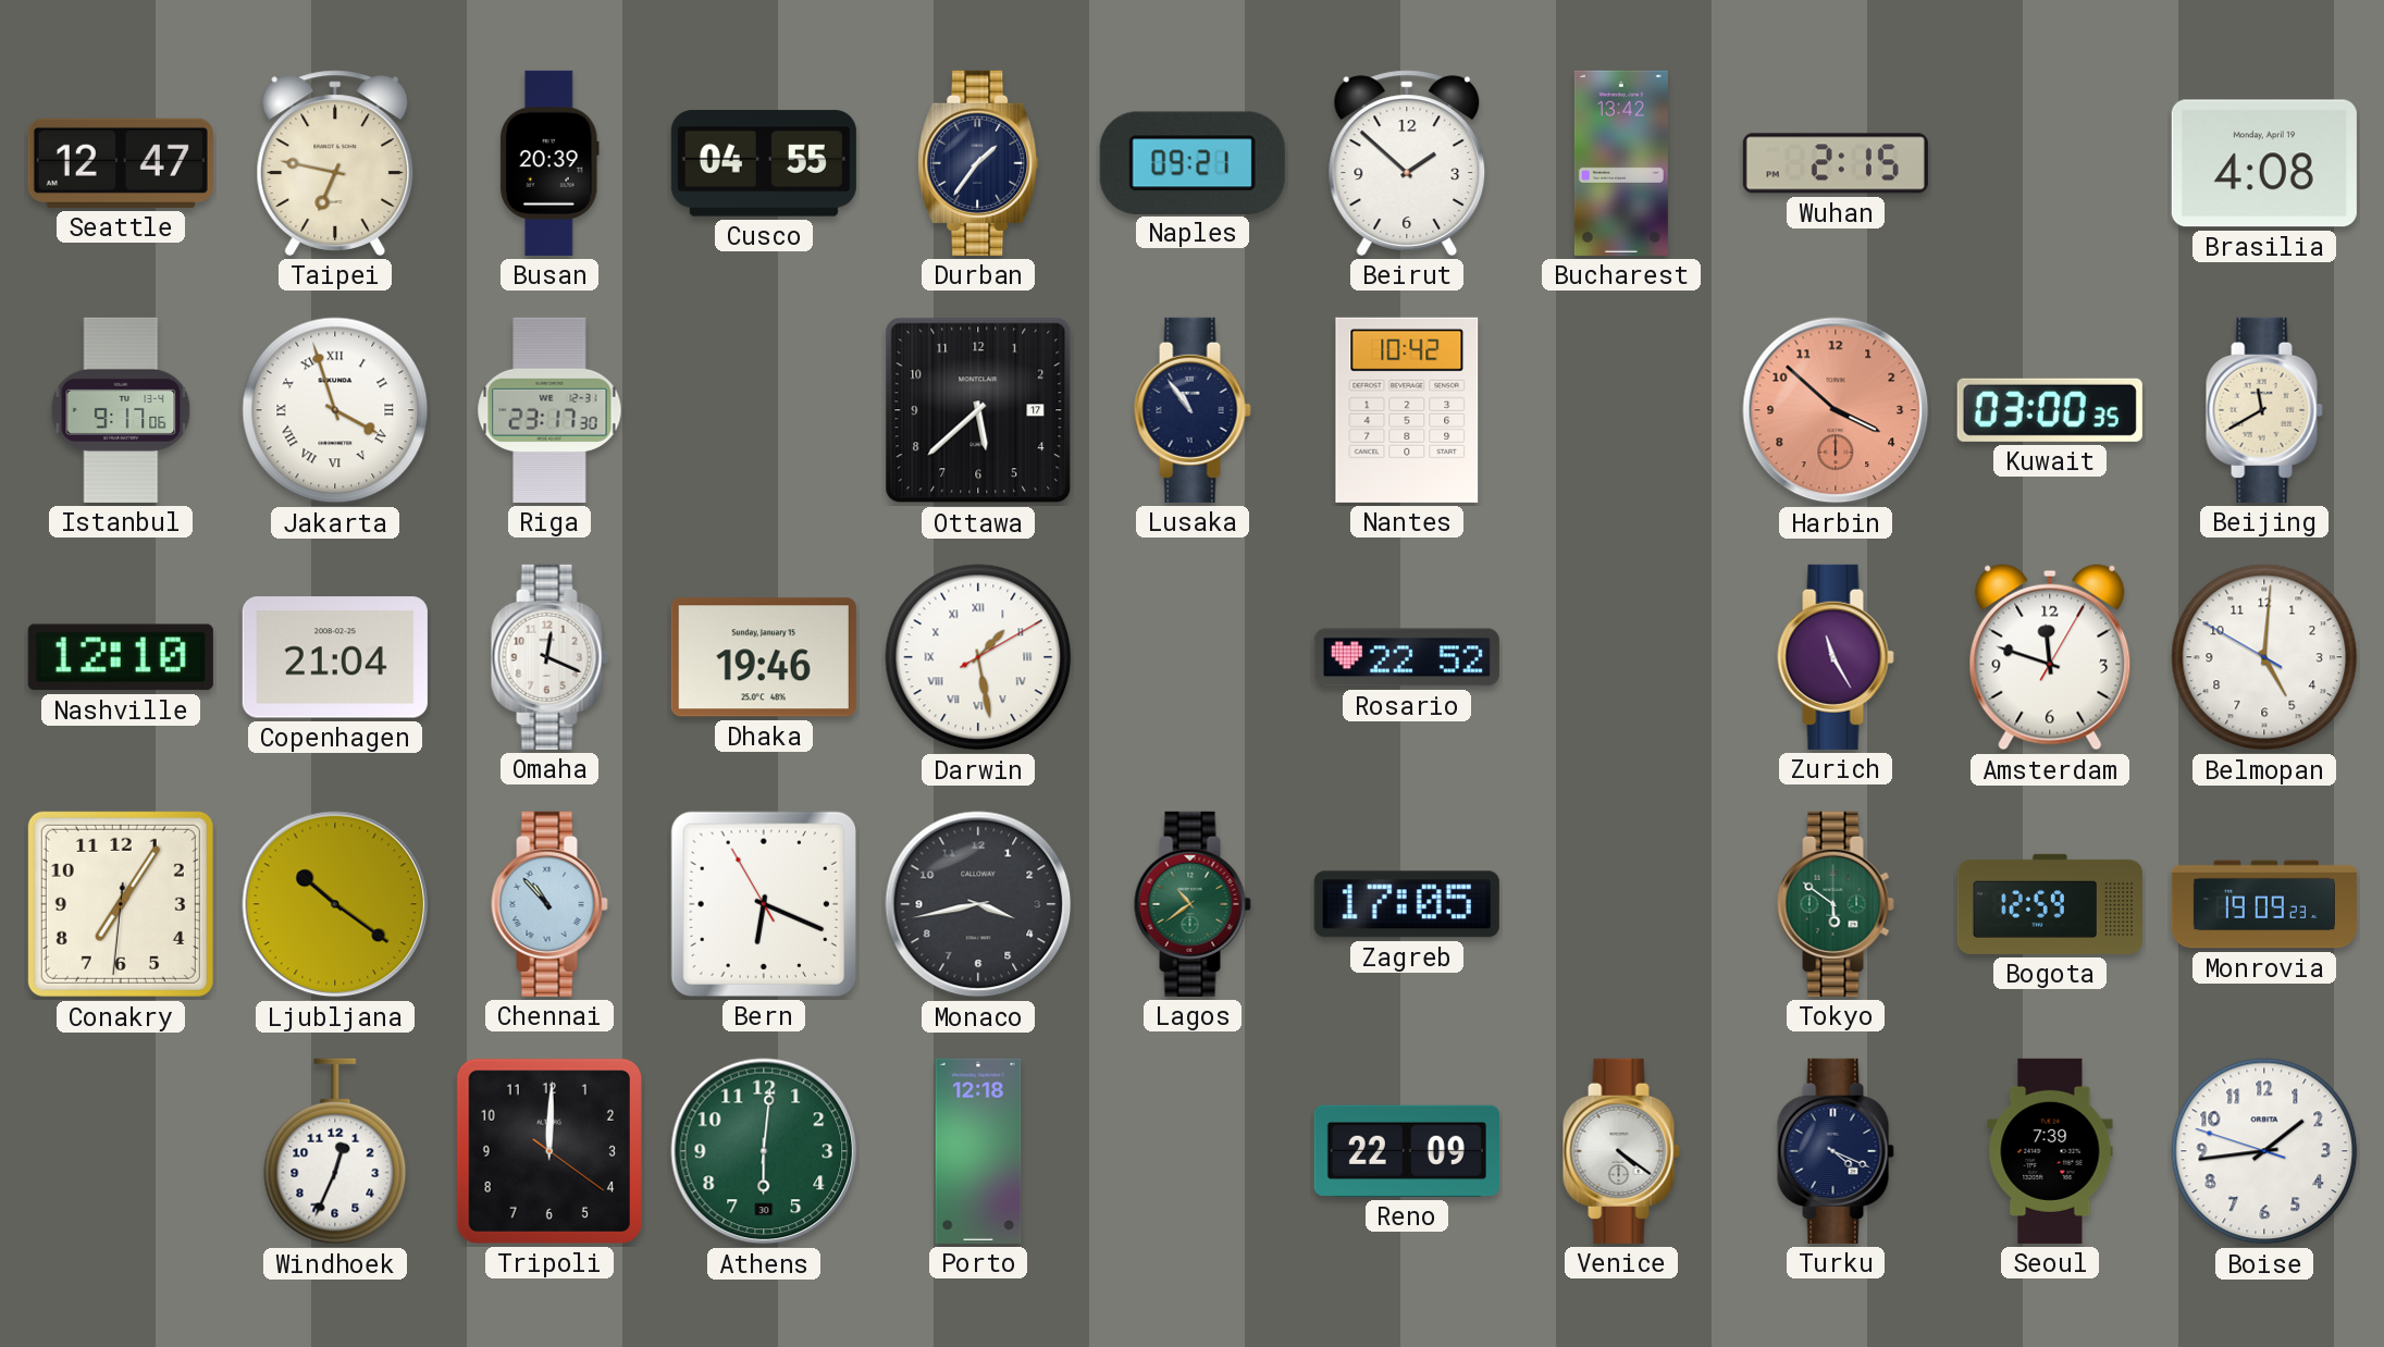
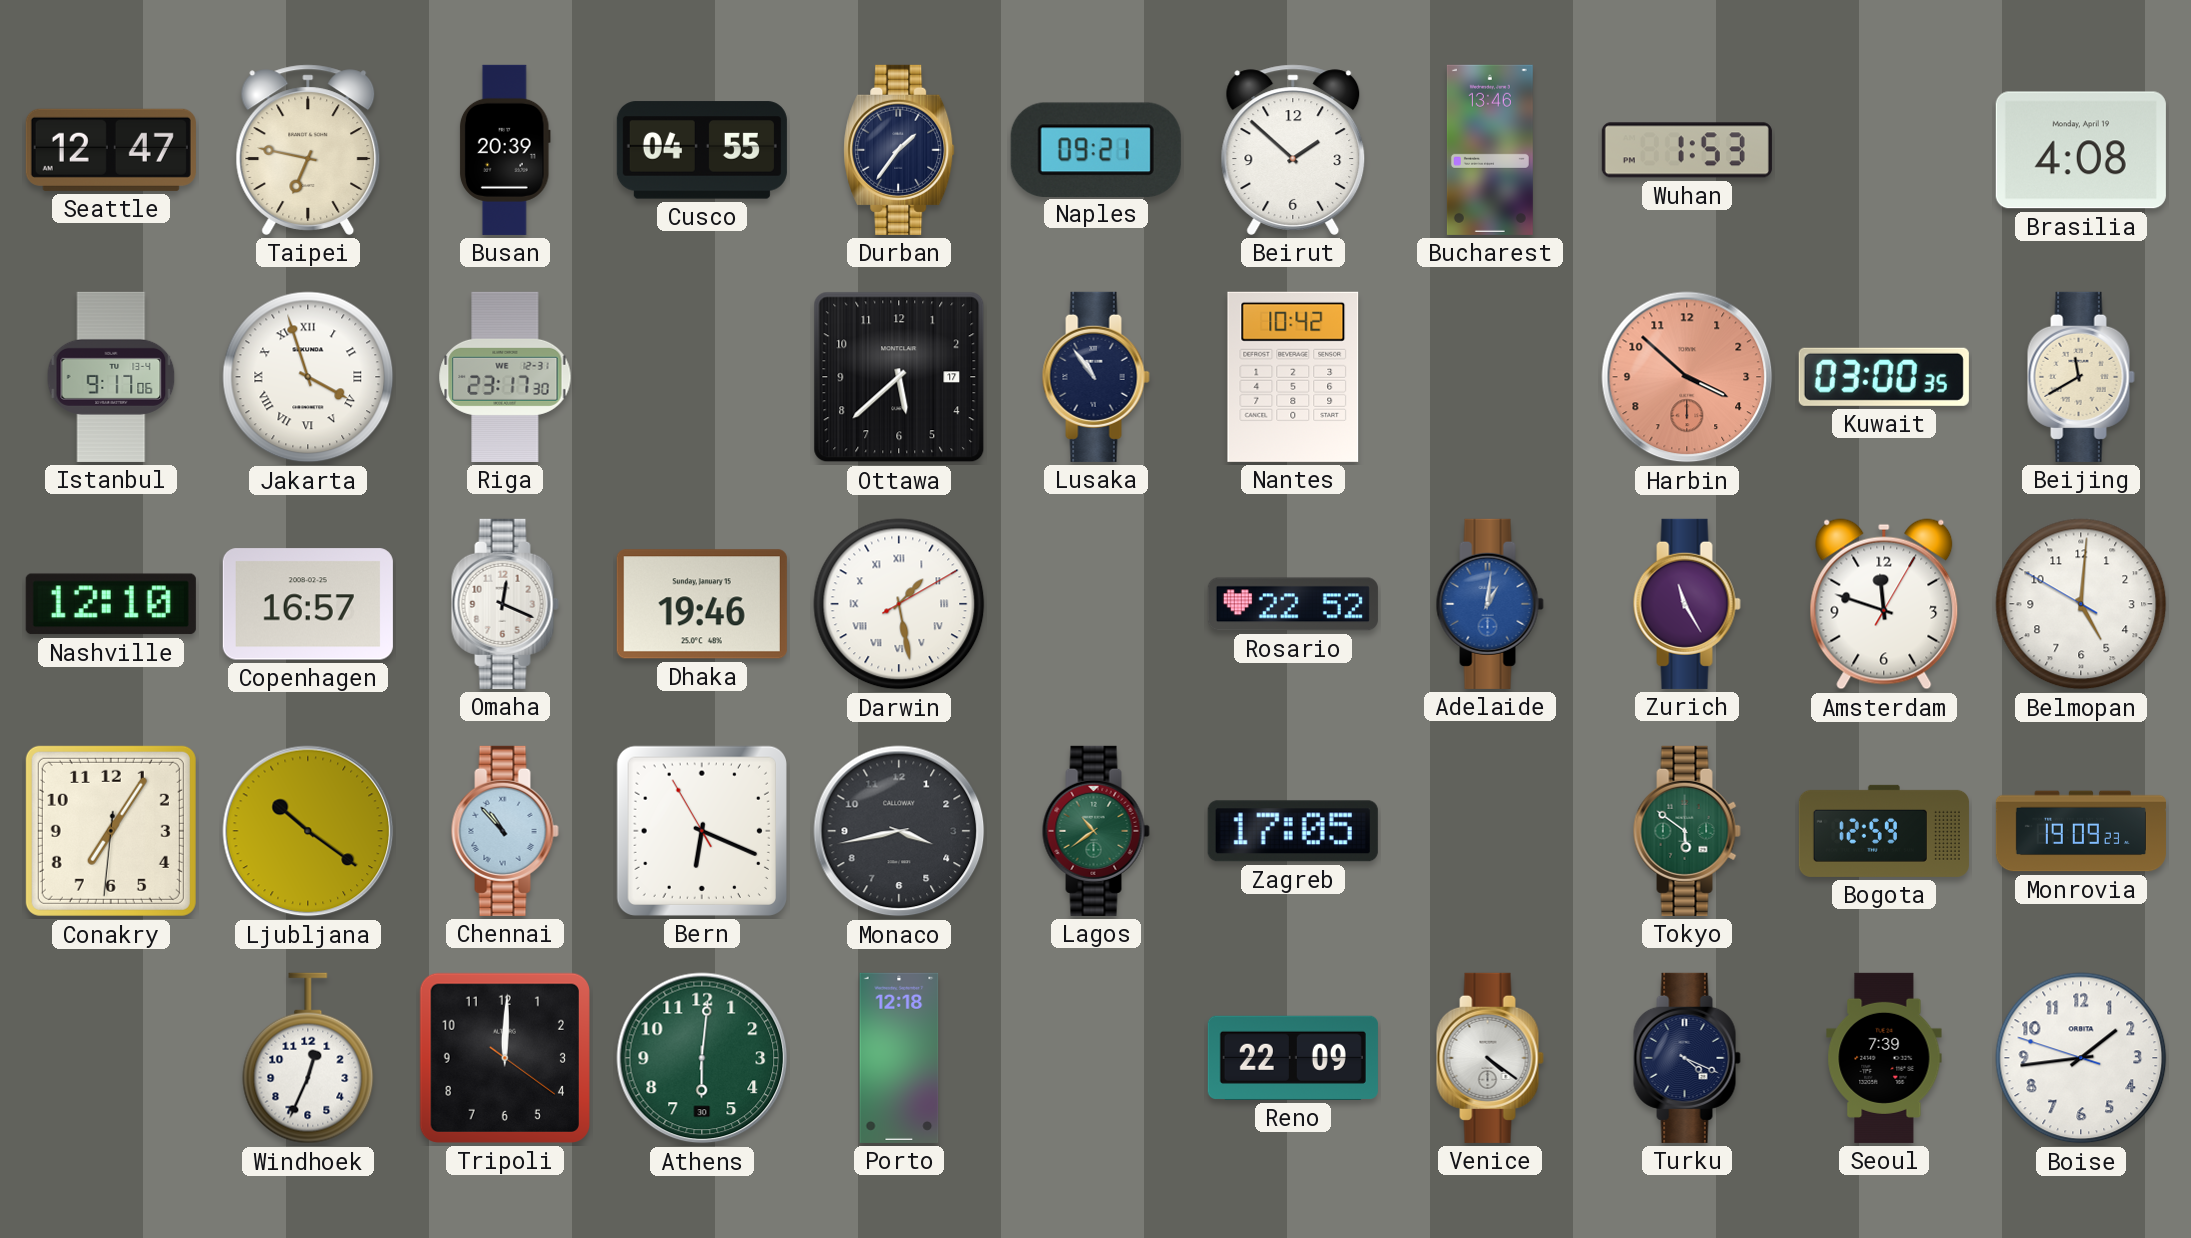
Bucharest: 13:42 -> 13:46 (1490, 150)
Wuhan: 2:15 -> 1:53 (1687, 150)
Copenhagen: 21:04 -> 16:57 (308, 604)
Adelaide: none -> 1:01 (1490, 604)
